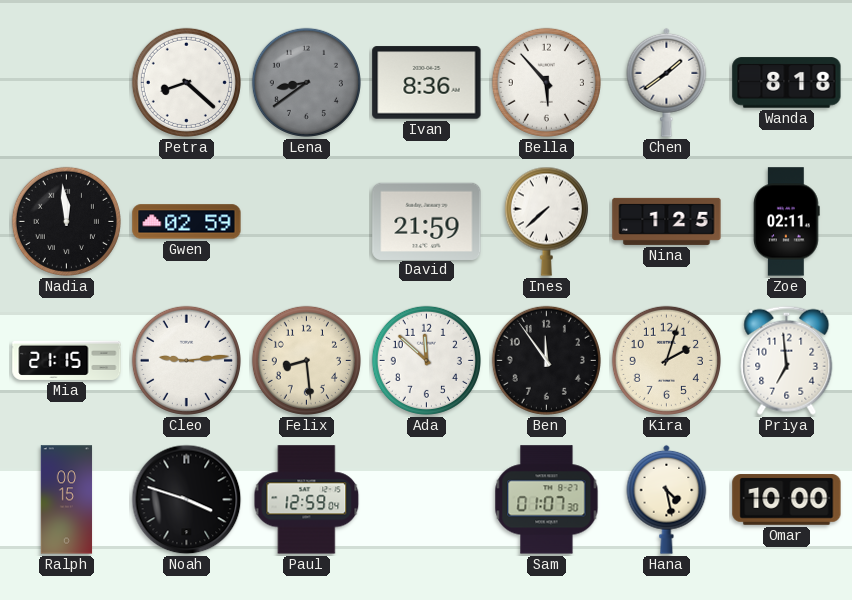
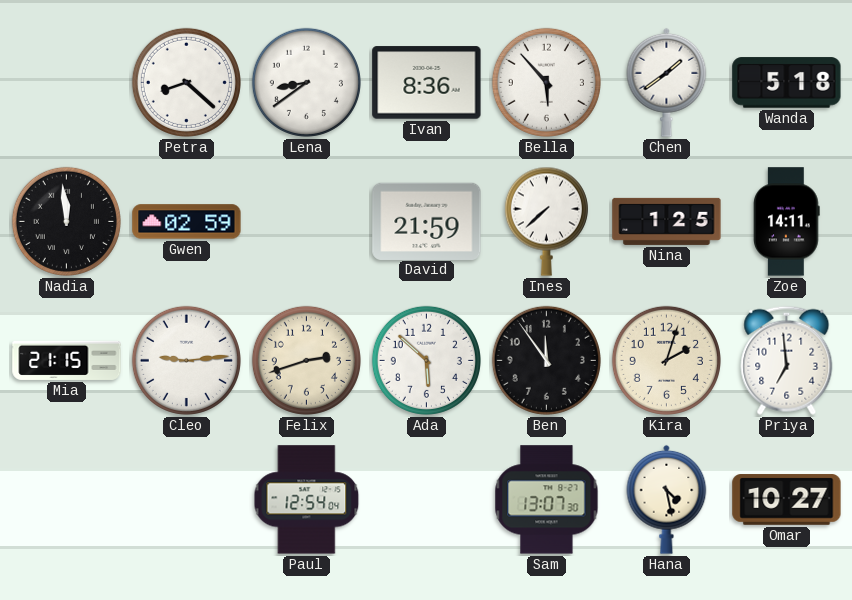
Lena dial: grey -> white (306, 82)
Wanda: 8:18 -> 5:18 (787, 83)
Zoe: 02:11 -> 14:11 (787, 222)
Felix: 8:29 -> 2:42 (306, 360)
Ada: 11:52 -> 5:52 (426, 360)
Ralph: 00:15 -> none (67, 500)
Noah: 3:48 -> none (187, 500)
Paul: 12:59 -> 12:54 (307, 500)
Sam: 01:07 -> 13:07 (547, 500)
Omar: 10:00 -> 10:27 (787, 500)
